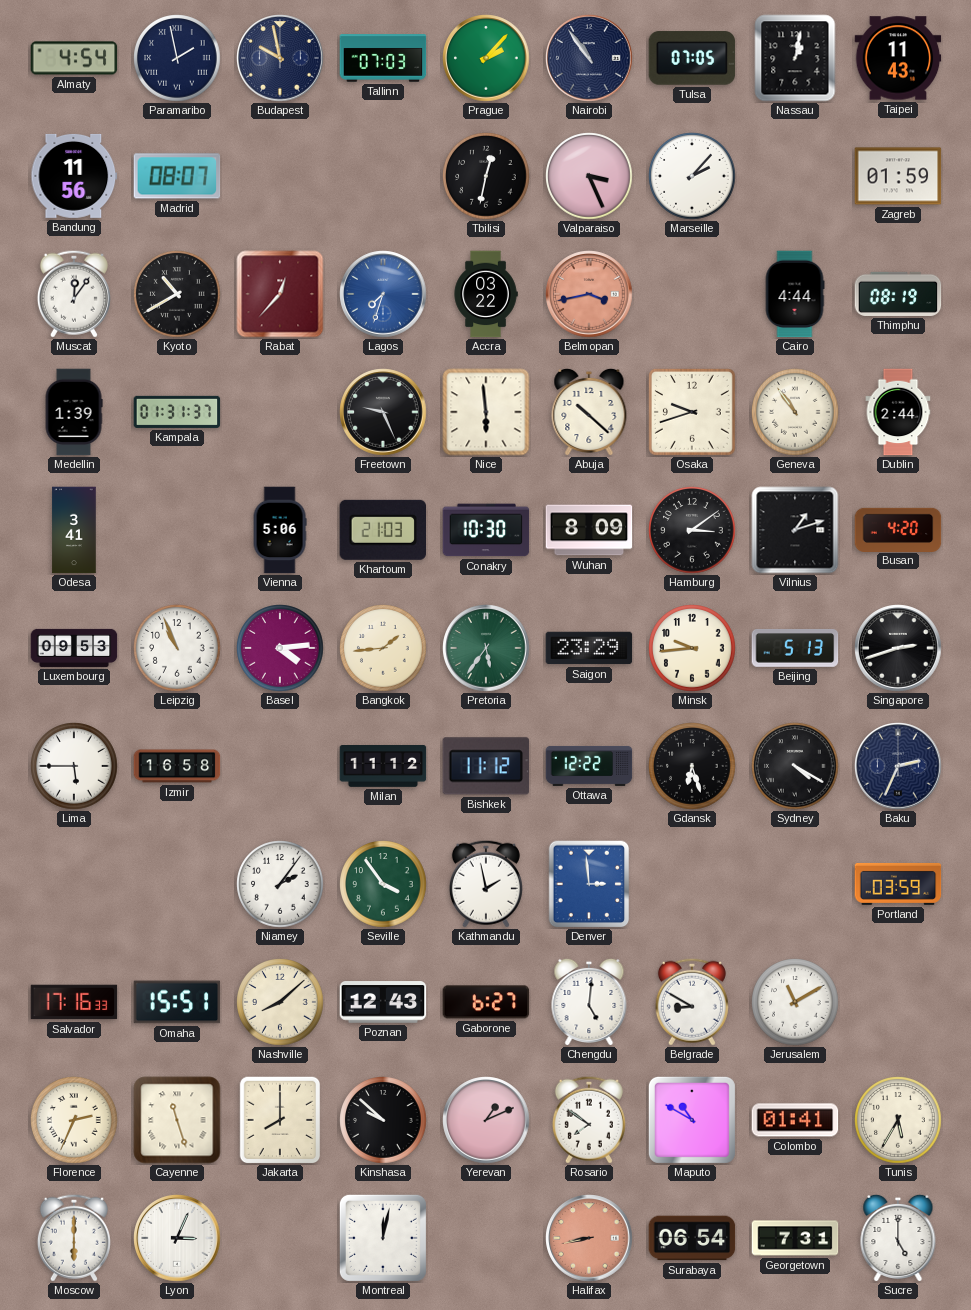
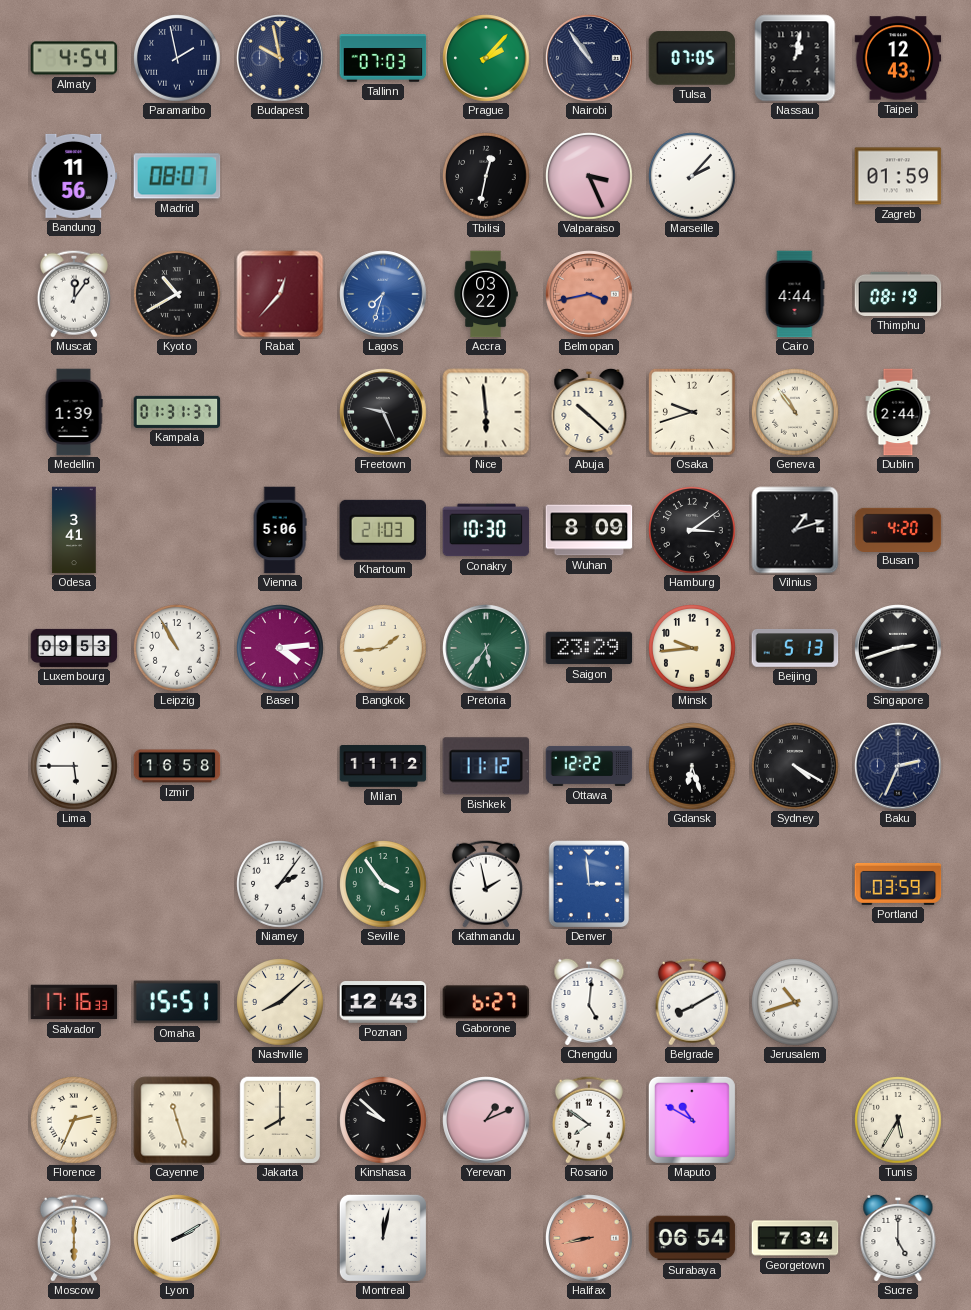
Taipei: 11:43 -> 12:43 (898, 58)
Leipzig: 10:56 -> 10:55 (177, 648)
Belgrade: 8:50 -> 8:10 (692, 1002)
Jerusalem: 11:10 -> 10:42 (795, 1002)
Colombo: 01:41 -> none (795, 1120)
Lyon: 3:04 -> 2:10 (177, 1238)
Georgetown: 7:31 -> 7:34 (795, 1238)
